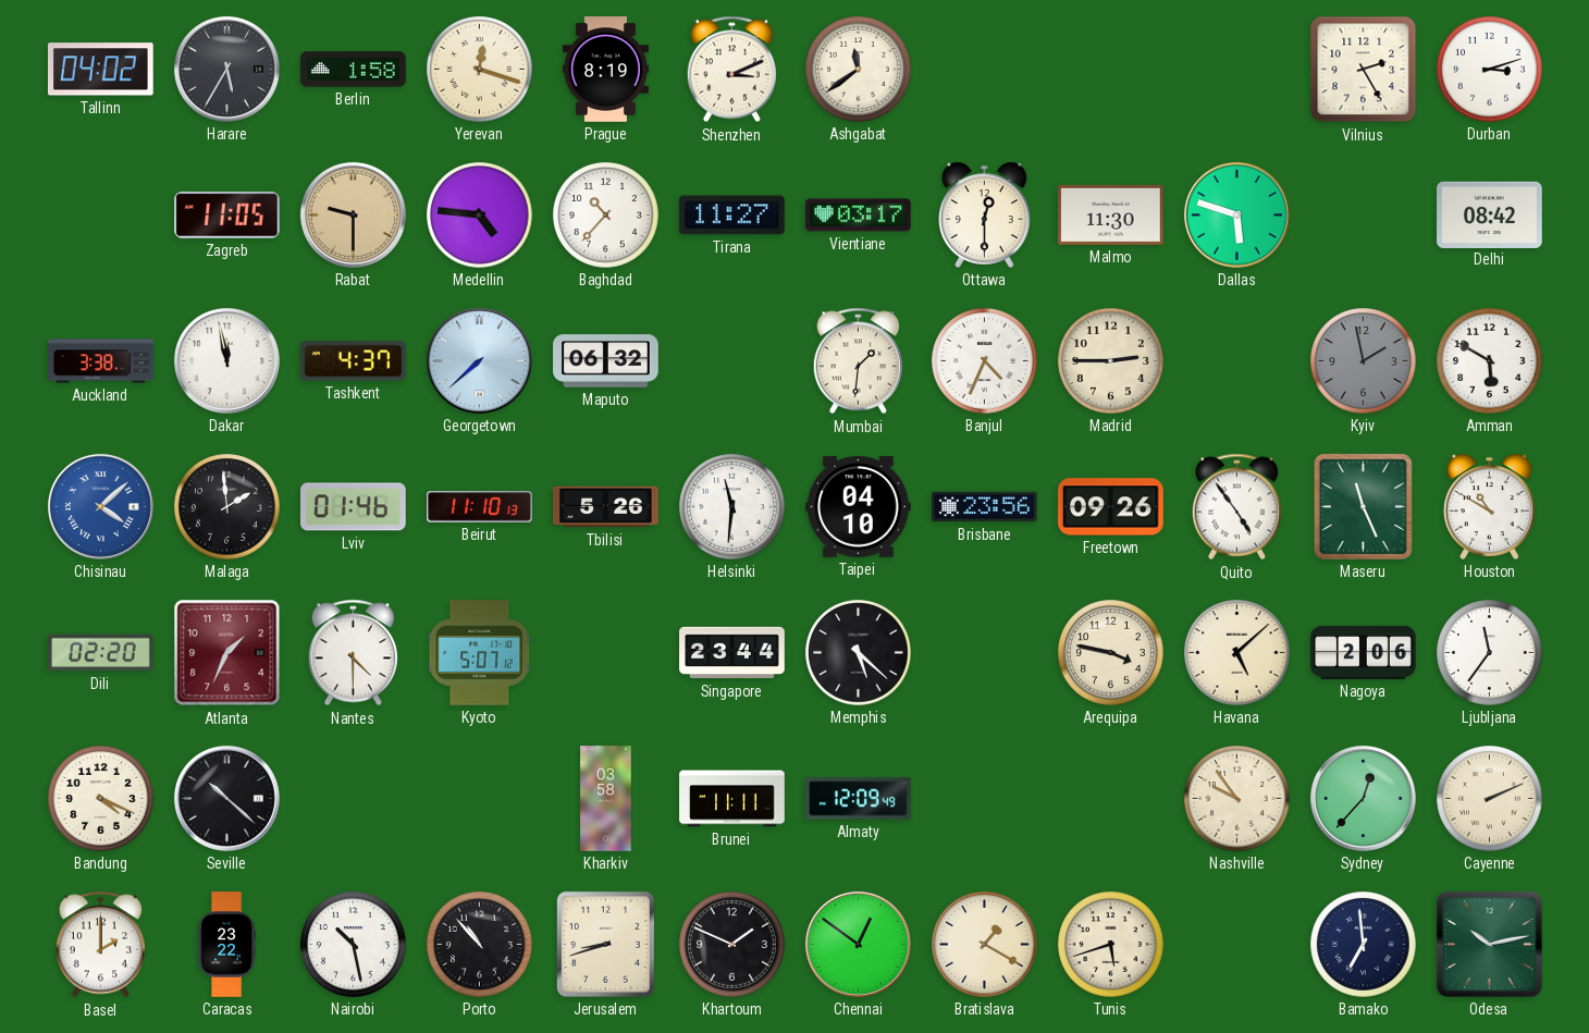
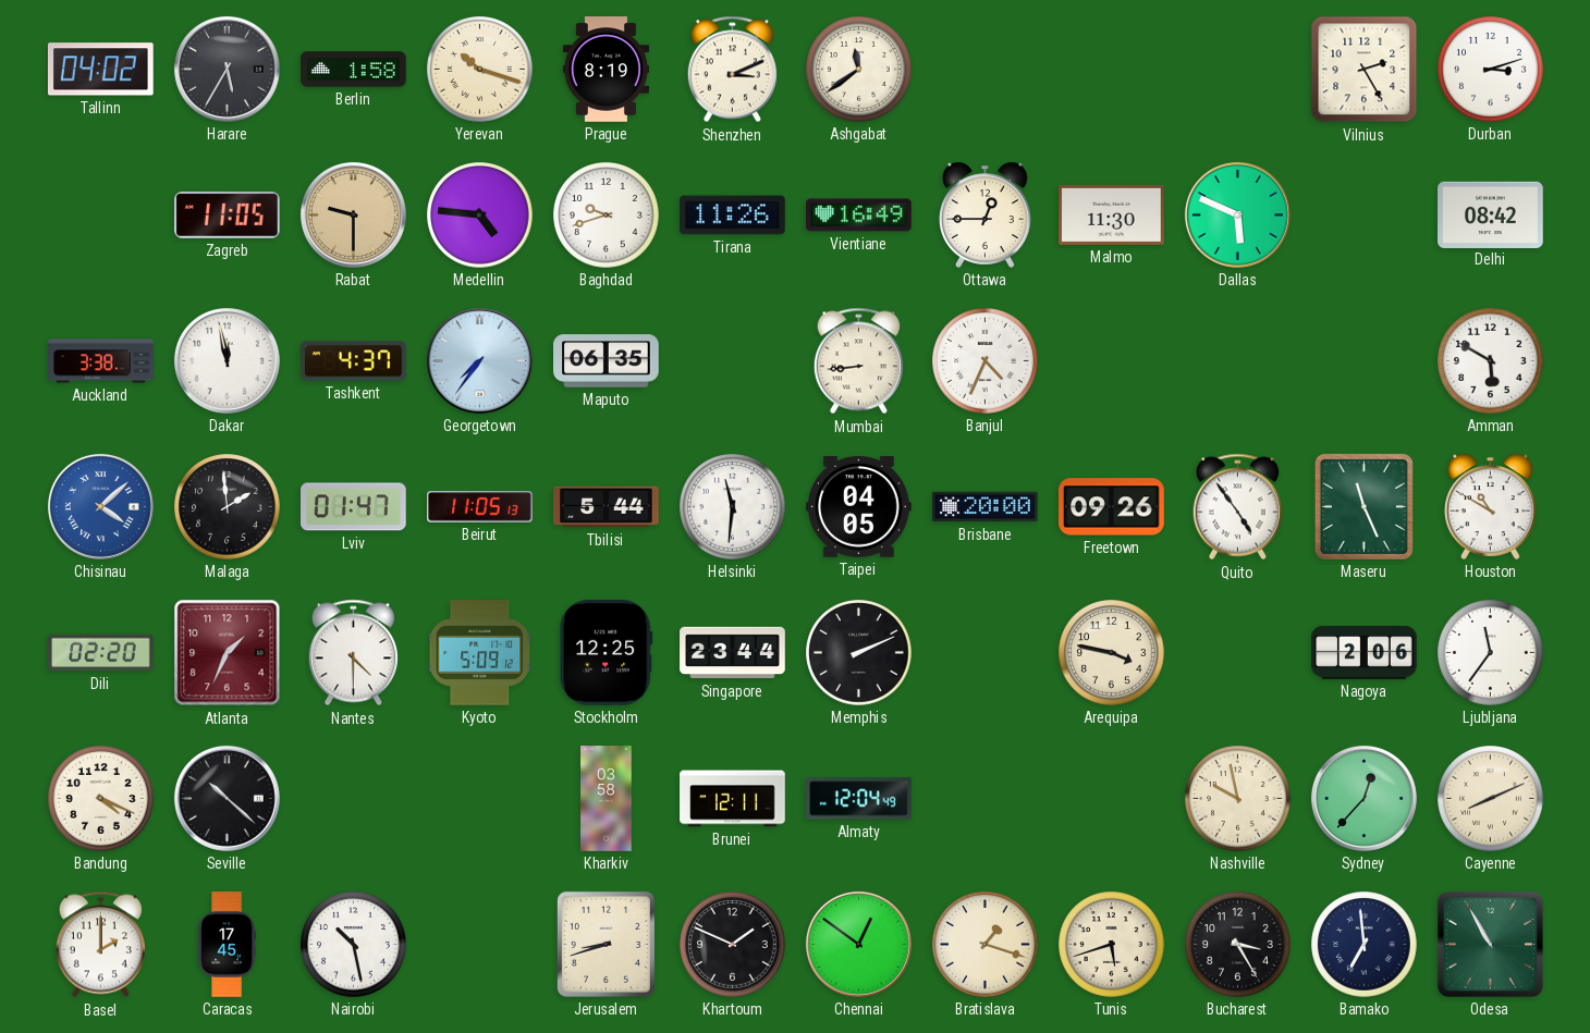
Yerevan: 12:18 -> 10:18 (480, 70)
Baghdad: 10:37 -> 9:42 (607, 216)
Tirana: 11:27 -> 11:26 (733, 216)
Vientiane: 03:17 -> 16:49 (859, 216)
Ottawa: 12:30 -> 12:45 (986, 214)
Dallas: 5:48 -> 5:49 (1237, 214)
Georgetown: 7:38 -> 7:36 (479, 360)
Maputo: 06:32 -> 06:35 (607, 361)
Mumbai: 1:31 -> 8:44 (858, 361)
Madrid: 2:45 -> none (1111, 361)
Kyiv: 1:58 -> none (1364, 361)
Lviv: 01:46 -> 01:47 (354, 507)
Beirut: 11:10 -> 11:05 (480, 507)
Tbilisi: 5:26 -> 5:44 (607, 507)
Taipei: 04:10 -> 04:05 (859, 507)
Brisbane: 23:56 -> 20:00 (986, 507)
Kyoto: 5:07 -> 5:09 (479, 653)
Stockholm: none -> 12:25 (607, 653)
Memphis: 5:22 -> 2:11 (859, 653)
Havana: 5:08 -> none (1237, 653)
Brunei: 11:11 -> 12:11 (733, 799)
Almaty: 12:09 -> 12:04 (859, 799)
Nashville: 9:54 -> 9:58 (1238, 799)
Cayenne: 2:11 -> 8:11 (1491, 799)
Caracas: 23:22 -> 17:45 (227, 945)
Porto: 10:53 -> none (480, 945)
Bratislava: 1:20 -> 1:18 (986, 945)
Bucharest: none -> 3:25 (1238, 945)
Odesa: 10:13 -> 10:55 (1490, 944)
